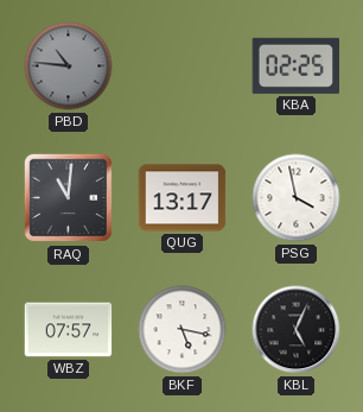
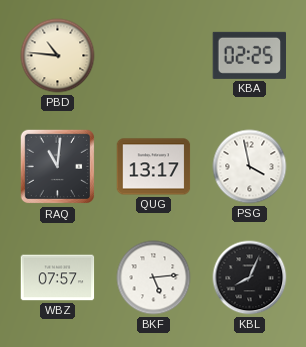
PBD dial: grey -> cream (58, 56)
BKF: 5:17 -> 5:14 (154, 278)
KBL: 5:04 -> 8:04 (250, 278)
